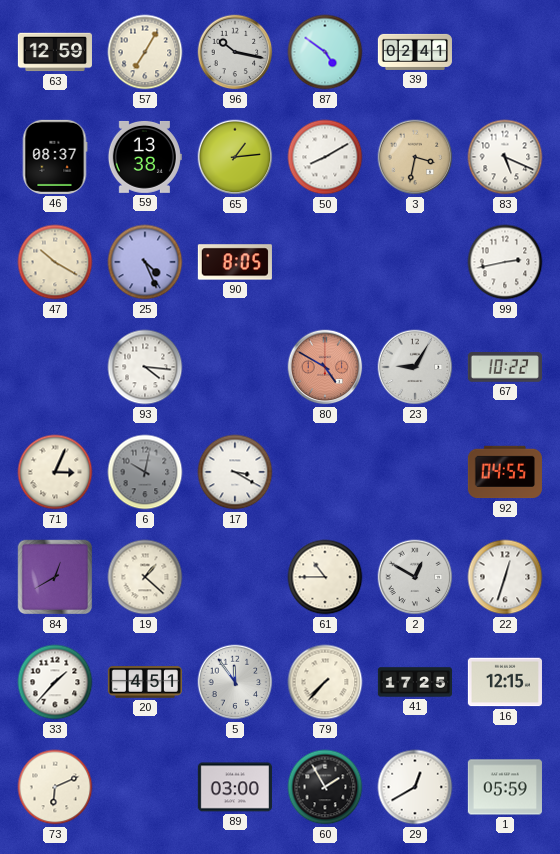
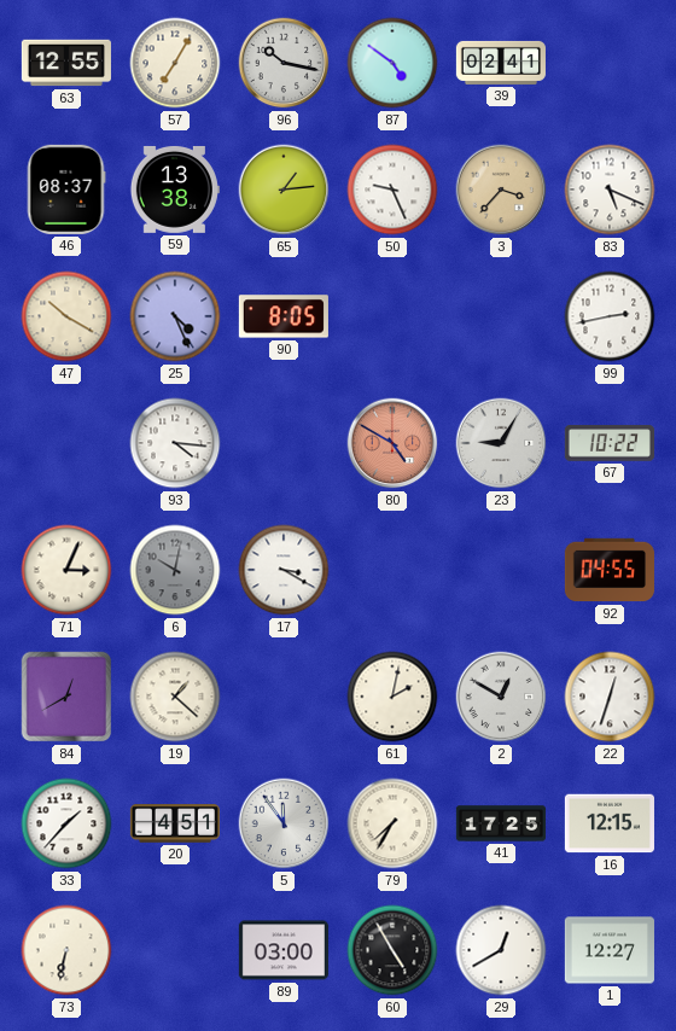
63: 12:59 -> 12:55 (66, 63)
50: 8:10 -> 9:26 (392, 190)
3: 3:32 -> 3:37 (501, 190)
61: 10:45 -> 2:02 (392, 697)
79: 7:37 -> 7:35 (392, 823)
73: 6:11 -> 6:32 (66, 950)
60: 1:55 -> 4:55 (392, 950)
1: 05:59 -> 12:27 (610, 950)
